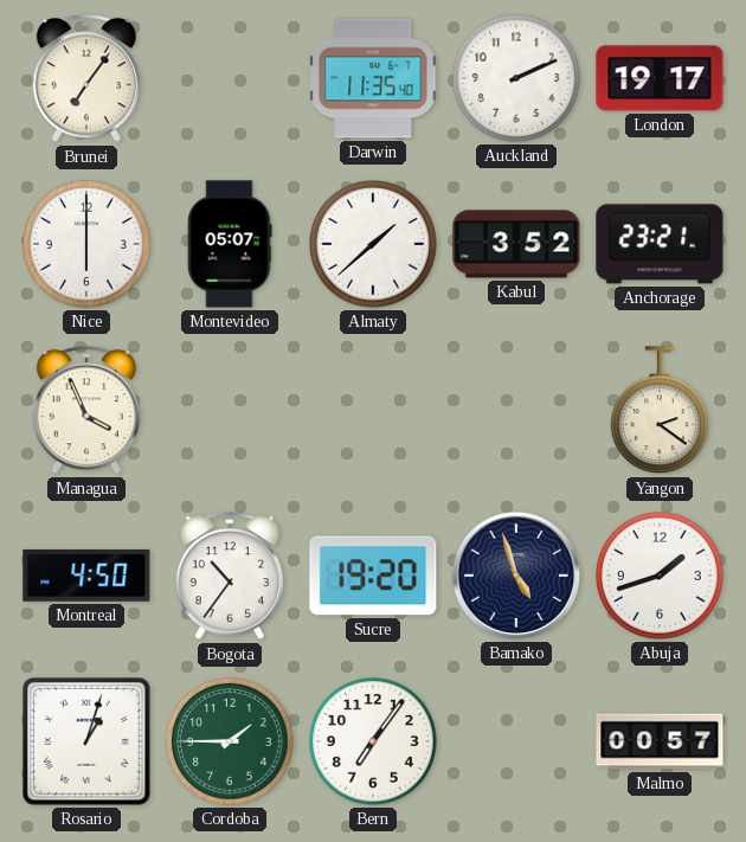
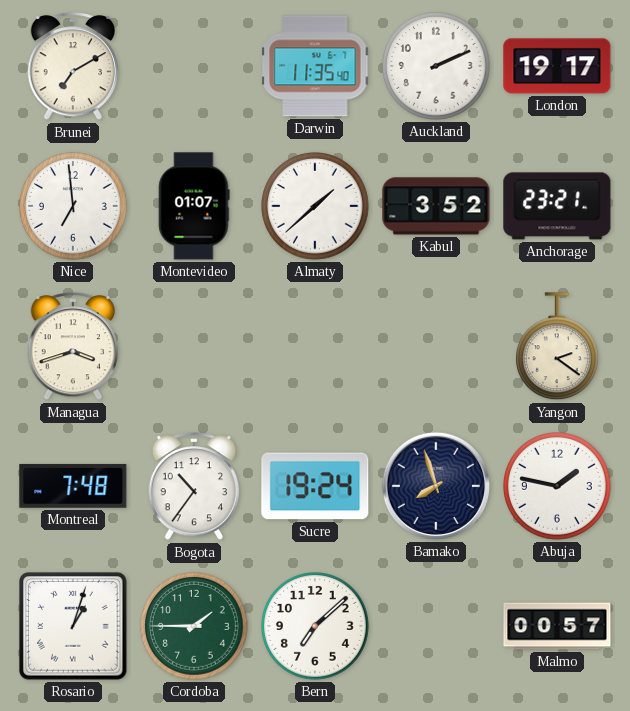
Brunei: 7:06 -> 7:10 (72, 67)
Nice: 6:00 -> 6:59 (74, 207)
Montevideo: 05:07 -> 01:07 (194, 206)
Managua: 3:56 -> 3:42 (72, 347)
Montreal: 4:50 -> 7:48 (73, 486)
Sucre: 19:20 -> 19:24 (315, 486)
Bamako: 4:57 -> 7:57 (436, 486)
Abuja: 1:42 -> 1:47 (558, 487)
Bern: 7:06 -> 7:08 (316, 627)
